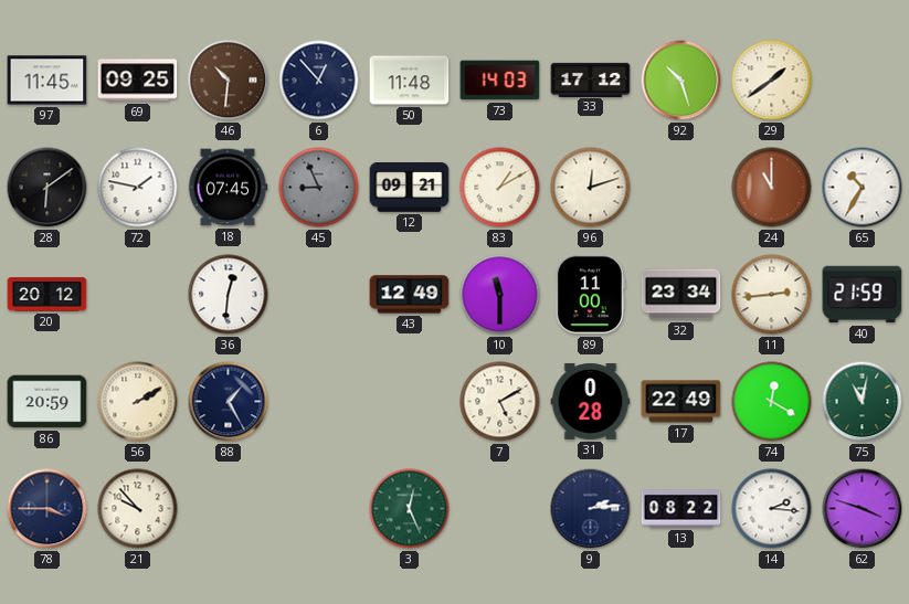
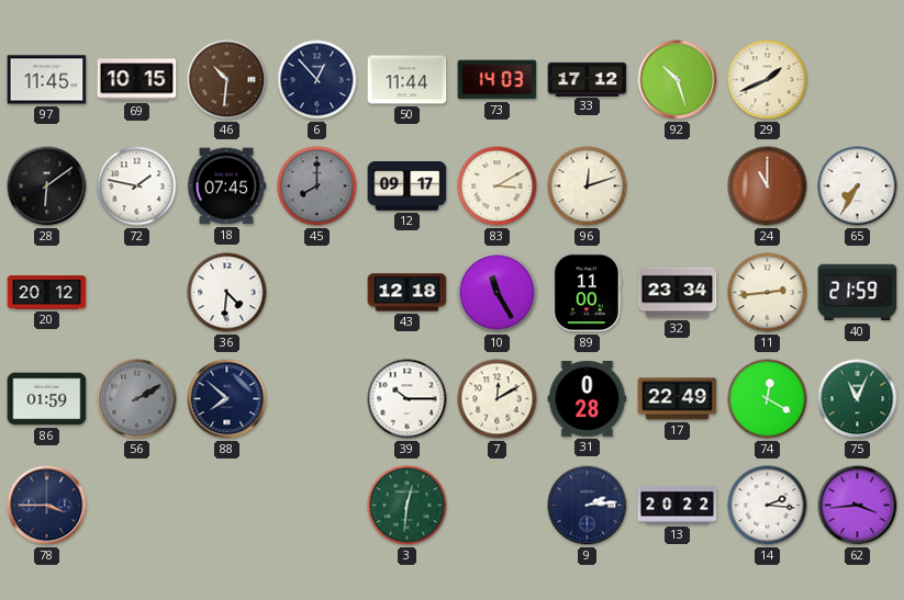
69: 09:25 -> 10:15 (137, 80)
50: 11:48 -> 11:44 (408, 80)
29: 1:39 -> 1:41 (768, 80)
45: 8:56 -> 8:00 (317, 186)
12: 09:21 -> 09:17 (408, 186)
83: 1:10 -> 3:10 (498, 186)
65: 10:35 -> 7:35 (858, 186)
36: 12:31 -> 4:31 (227, 293)
43: 12:49 -> 12:18 (408, 293)
10: 11:30 -> 11:25 (498, 293)
86: 20:59 -> 01:59 (47, 399)
56 dial: cream -> grey (137, 399)
88: 1:25 -> 7:52 (227, 399)
39: none -> 10:15 (408, 399)
7: 5:10 -> 12:10 (498, 399)
75: 11:02 -> 11:04 (858, 399)
21: 9:53 -> none (138, 509)
3: 12:26 -> 12:31 (408, 506)
13: 08:22 -> 20:22 (678, 506)
62: 3:48 -> 3:44 (858, 506)
